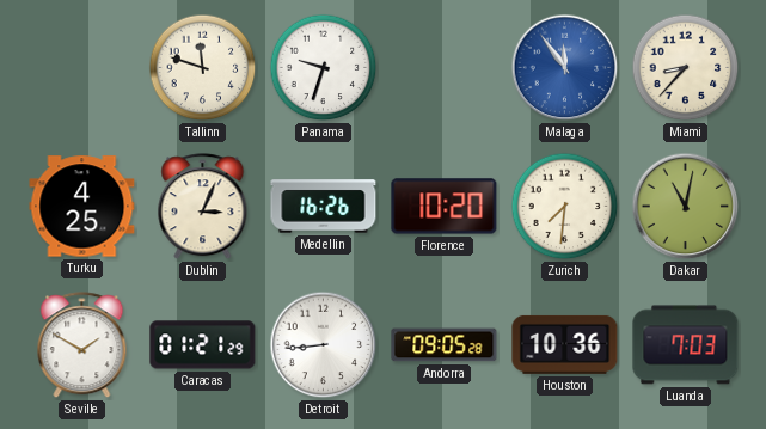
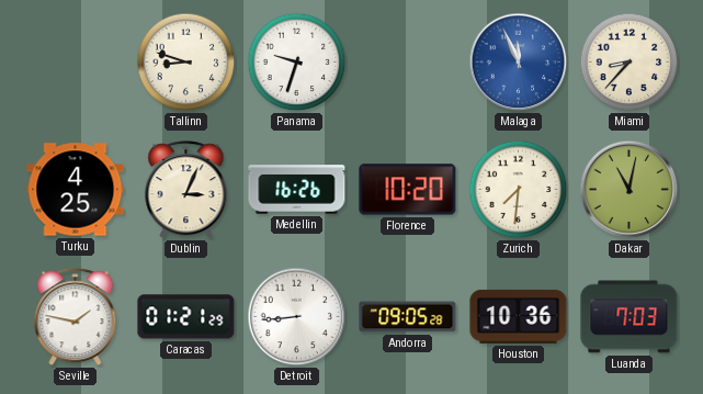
Tallinn: 11:48 -> 8:48 (186, 63)
Malaga: 11:54 -> 11:56 (519, 63)
Seville: 1:50 -> 1:47 (76, 317)
